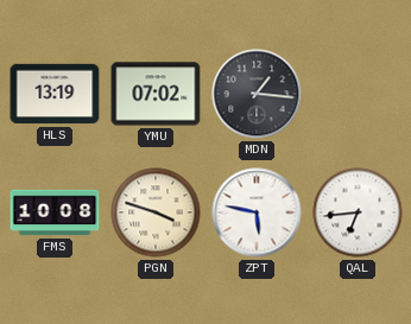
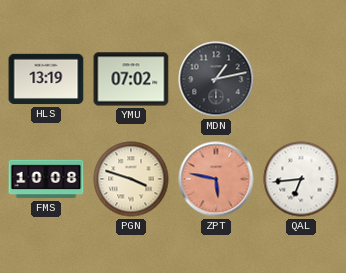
MDN: 1:16 -> 1:13 (216, 79)
ZPT dial: white -> salmon (216, 179)
